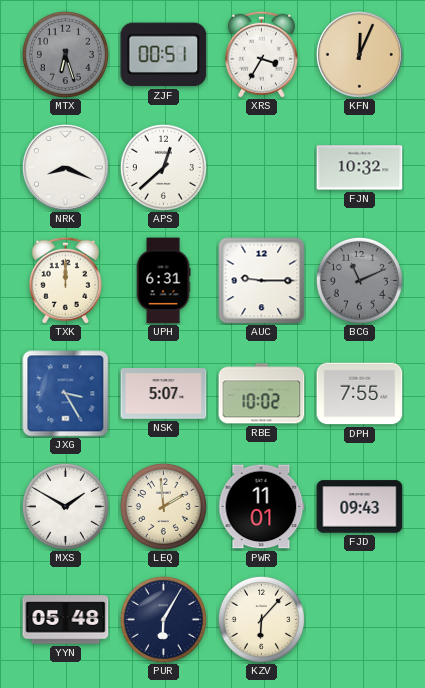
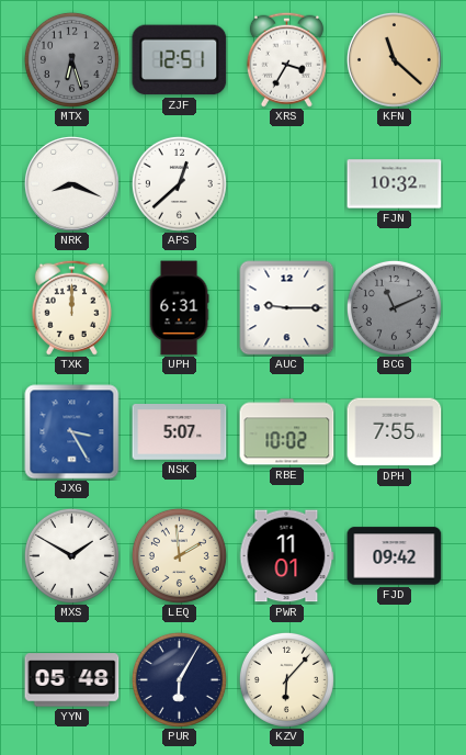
ZJF: 00:51 -> 12:51 (180, 60)
KFN: 12:04 -> 11:22 (394, 59)
FJD: 09:43 -> 09:42 (395, 556)
